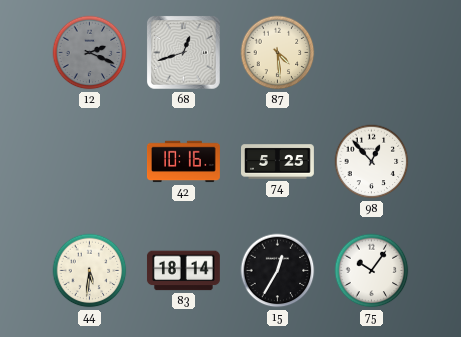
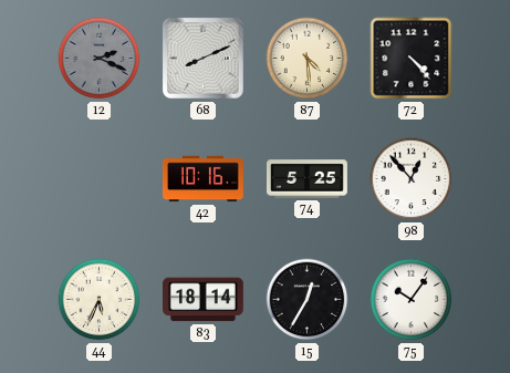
68: 12:42 -> 8:11 (204, 59)
72: none -> 4:23 (412, 59)
44: 5:31 -> 5:34 (100, 300)
